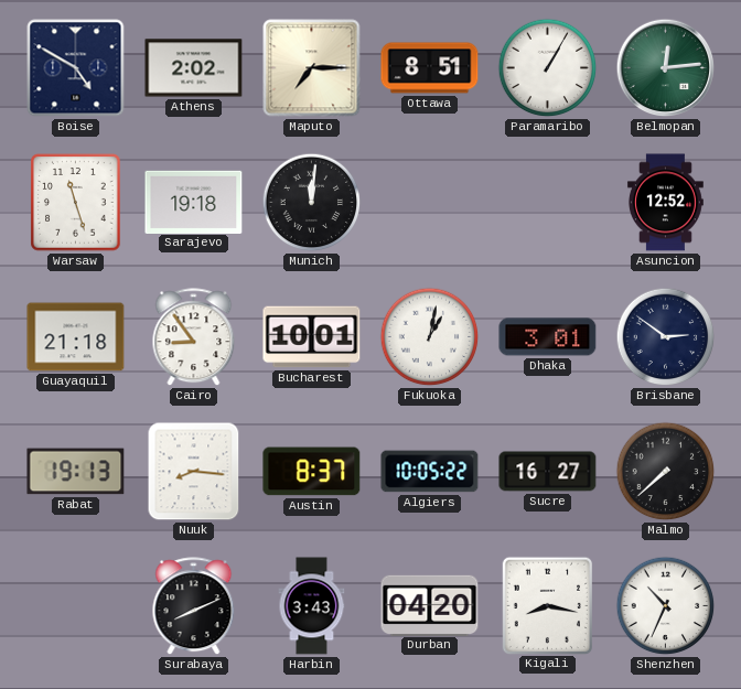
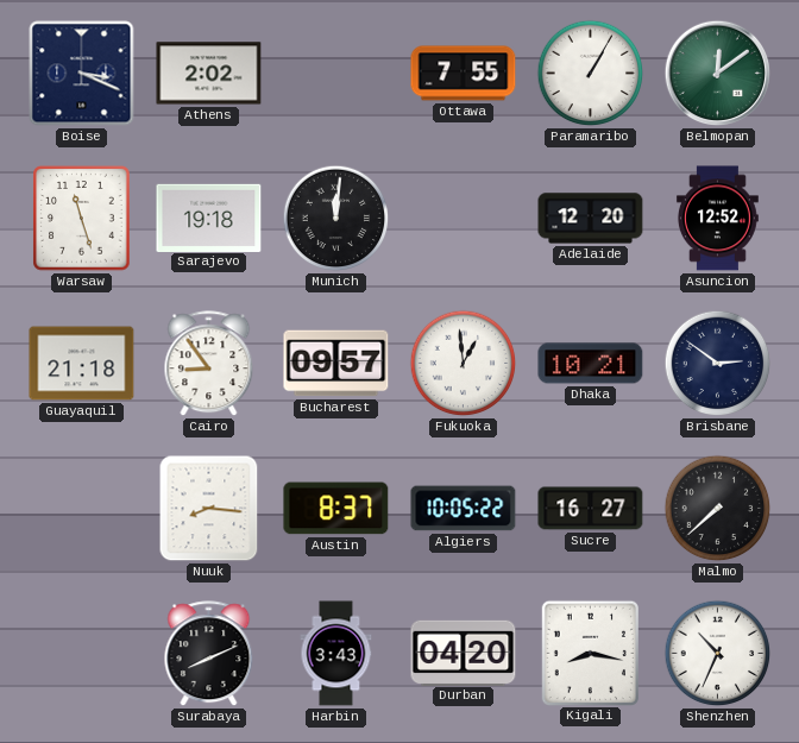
Boise: 4:50 -> 3:19 (82, 74)
Maputo: 7:15 -> none (312, 68)
Ottawa: 8:51 -> 7:55 (464, 74)
Belmopan: 12:14 -> 12:09 (718, 74)
Adelaide: none -> 12:20 (591, 219)
Bucharest: 10:01 -> 09:57 (336, 364)
Fukuoka: 1:02 -> 12:59 (464, 364)
Dhaka: 3:01 -> 10:21 (591, 364)
Rabat: 19:13 -> none (76, 472)
